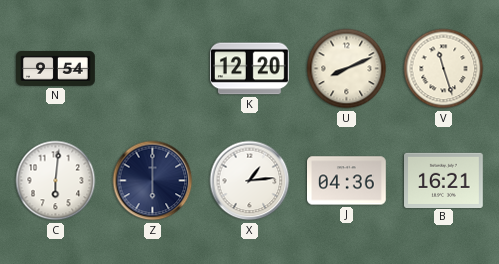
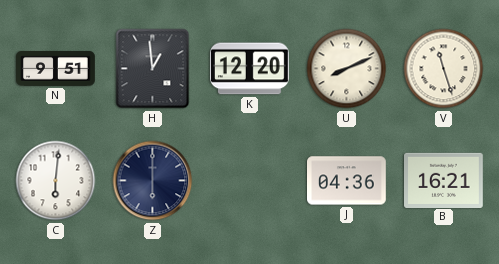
N: 9:54 -> 9:51 (56, 69)
H: none -> 12:59 (153, 69)
X: 1:14 -> none (250, 181)
